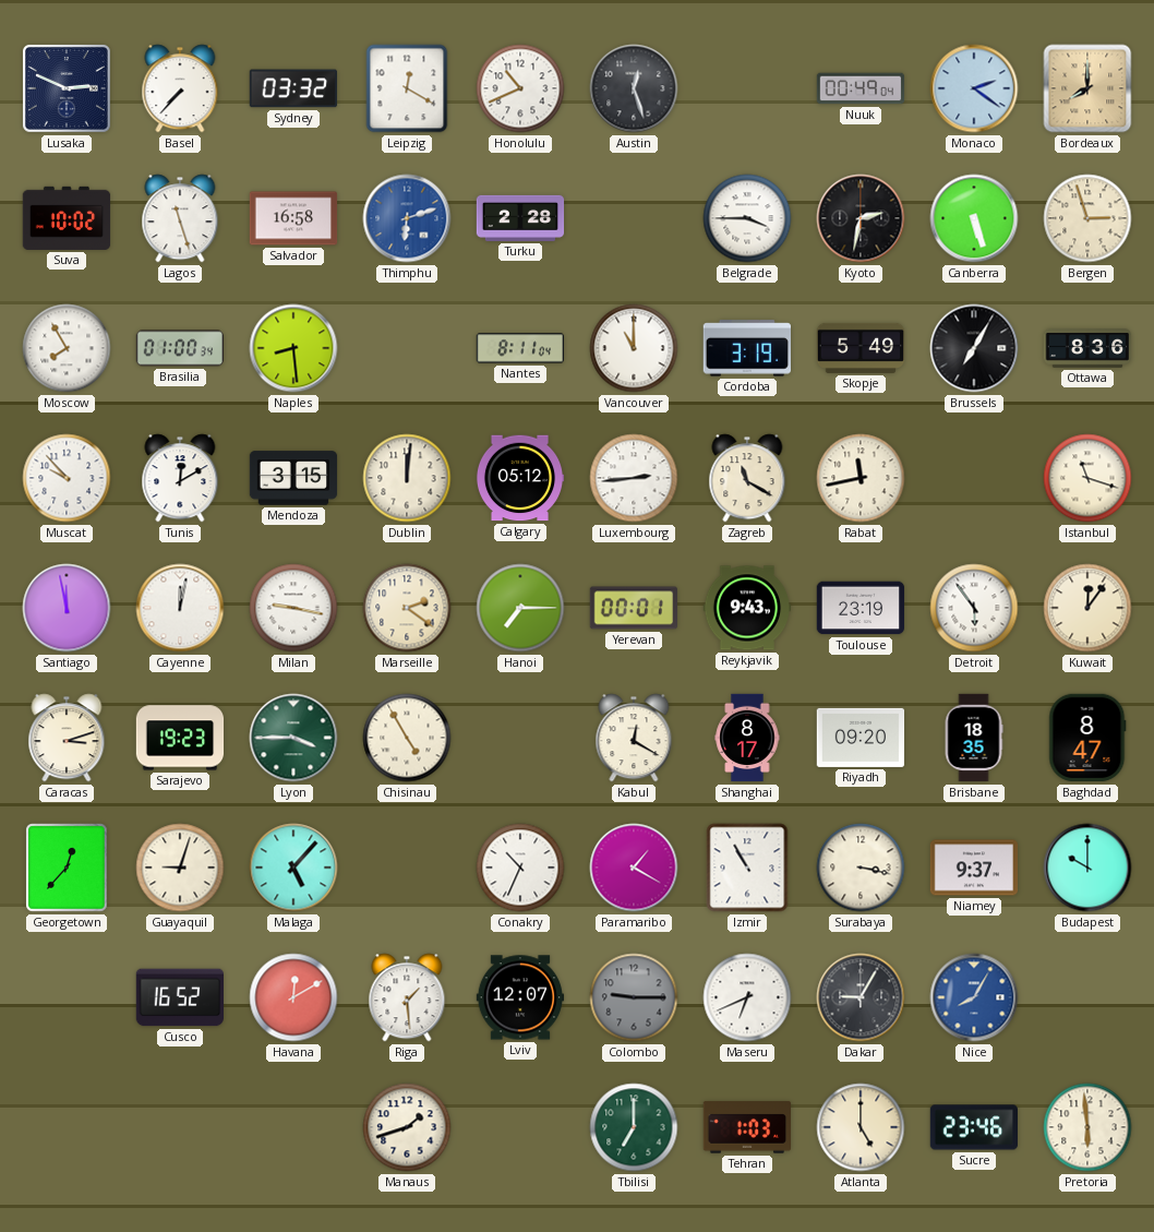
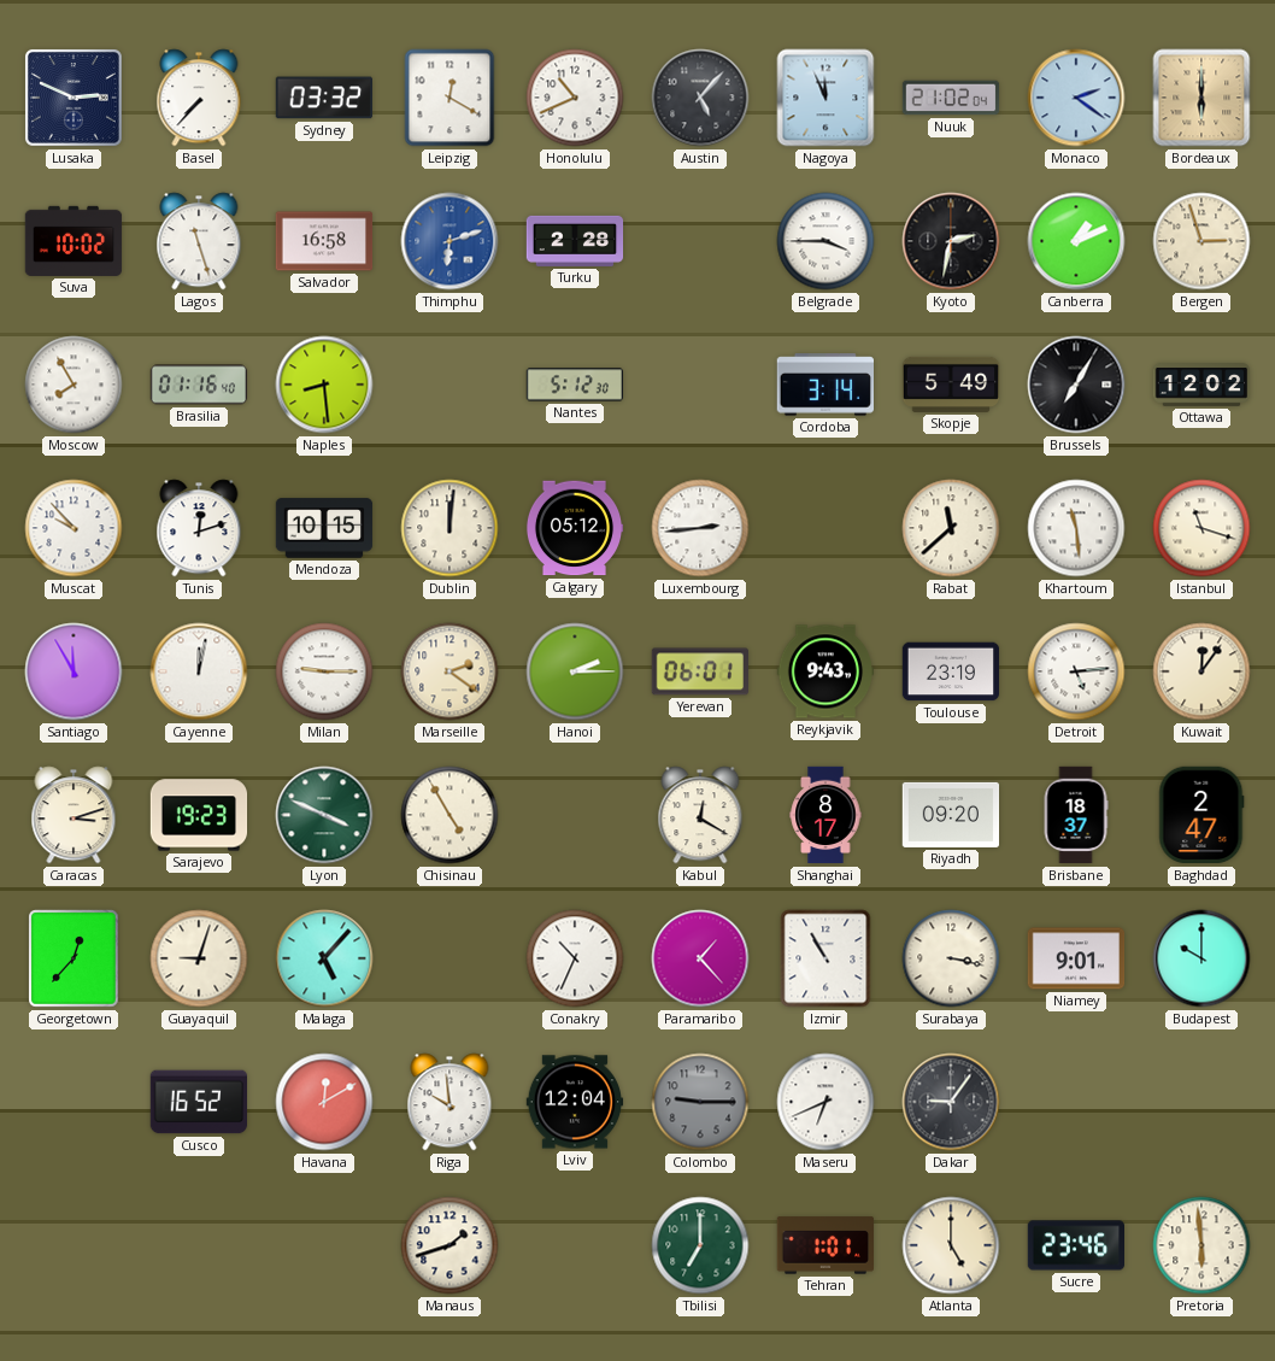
Austin: 12:27 -> 5:07 (700, 98)
Nagoya: none -> 11:56 (825, 98)
Nuuk: 00:49 -> 21:02 (951, 98)
Bordeaux: 8:00 -> 6:00 (1201, 98)
Canberra: 5:27 -> 1:11 (1076, 241)
Brasilia: 01:00 -> 01:16 (199, 385)
Nantes: 8:11 -> 5:12 (575, 385)
Vancouver: 11:00 -> none (634, 348)
Cordoba: 3:19 -> 3:14 (824, 385)
Ottawa: 8:36 -> 12:02 (1201, 386)
Tunis: 12:10 -> 12:12 (199, 528)
Mendoza: 3:15 -> 10:15 (324, 528)
Zagreb: 11:20 -> none (747, 478)
Rabat: 11:43 -> 11:38 (951, 528)
Khartoum: none -> 11:29 (1076, 528)
Santiago: 11:58 -> 11:55 (74, 671)
Milan: 9:17 -> 9:15 (324, 671)
Hanoi: 7:15 -> 2:15 (575, 671)
Yerevan: 00:01 -> 06:01 (699, 671)
Detroit: 5:54 -> 5:14 (1076, 671)
Lyon: 3:45 -> 3:49 (324, 815)
Brisbane: 18:35 -> 18:37 (1076, 815)
Baghdad: 8:47 -> 2:47 (1201, 815)
Paramaribo: 1:20 -> 1:23 (700, 958)
Niamey: 9:37 -> 9:01 (1076, 958)
Riga: 1:29 -> 9:59 (450, 1102)
Lviv: 12:07 -> 12:04 (575, 1102)
Dakar: 9:05 -> 9:06 (951, 1102)
Nice: 8:05 -> none (974, 997)
Tehran: 1:03 -> 1:01 (824, 1245)
